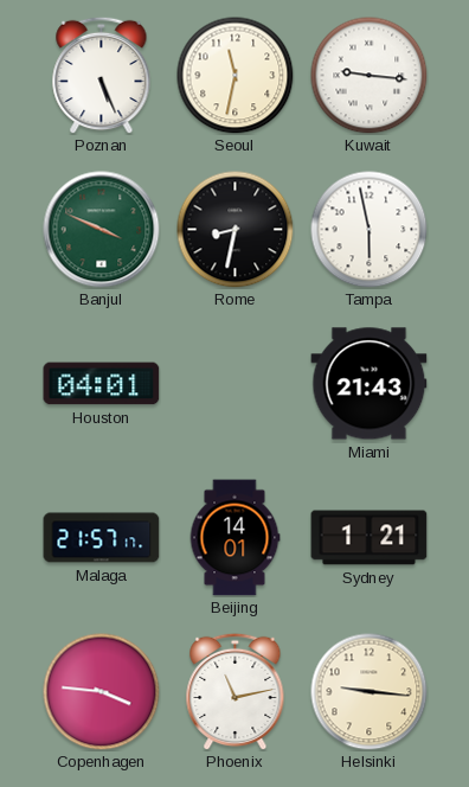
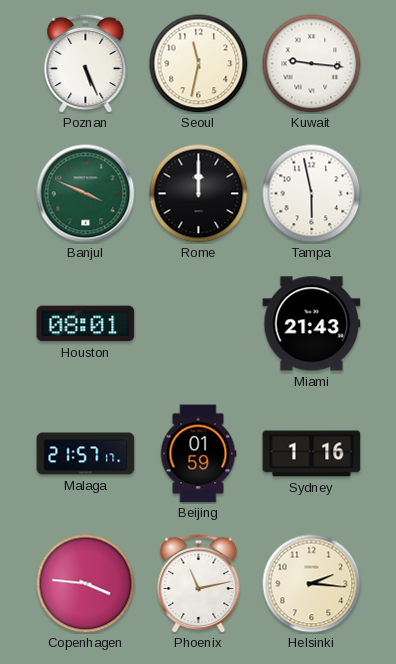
Rome: 8:32 -> 12:00 (199, 194)
Houston: 04:01 -> 08:01 (86, 324)
Beijing: 14:01 -> 01:59 (198, 454)
Sydney: 1:21 -> 1:16 (312, 454)
Helsinki: 9:16 -> 2:16 (312, 584)
